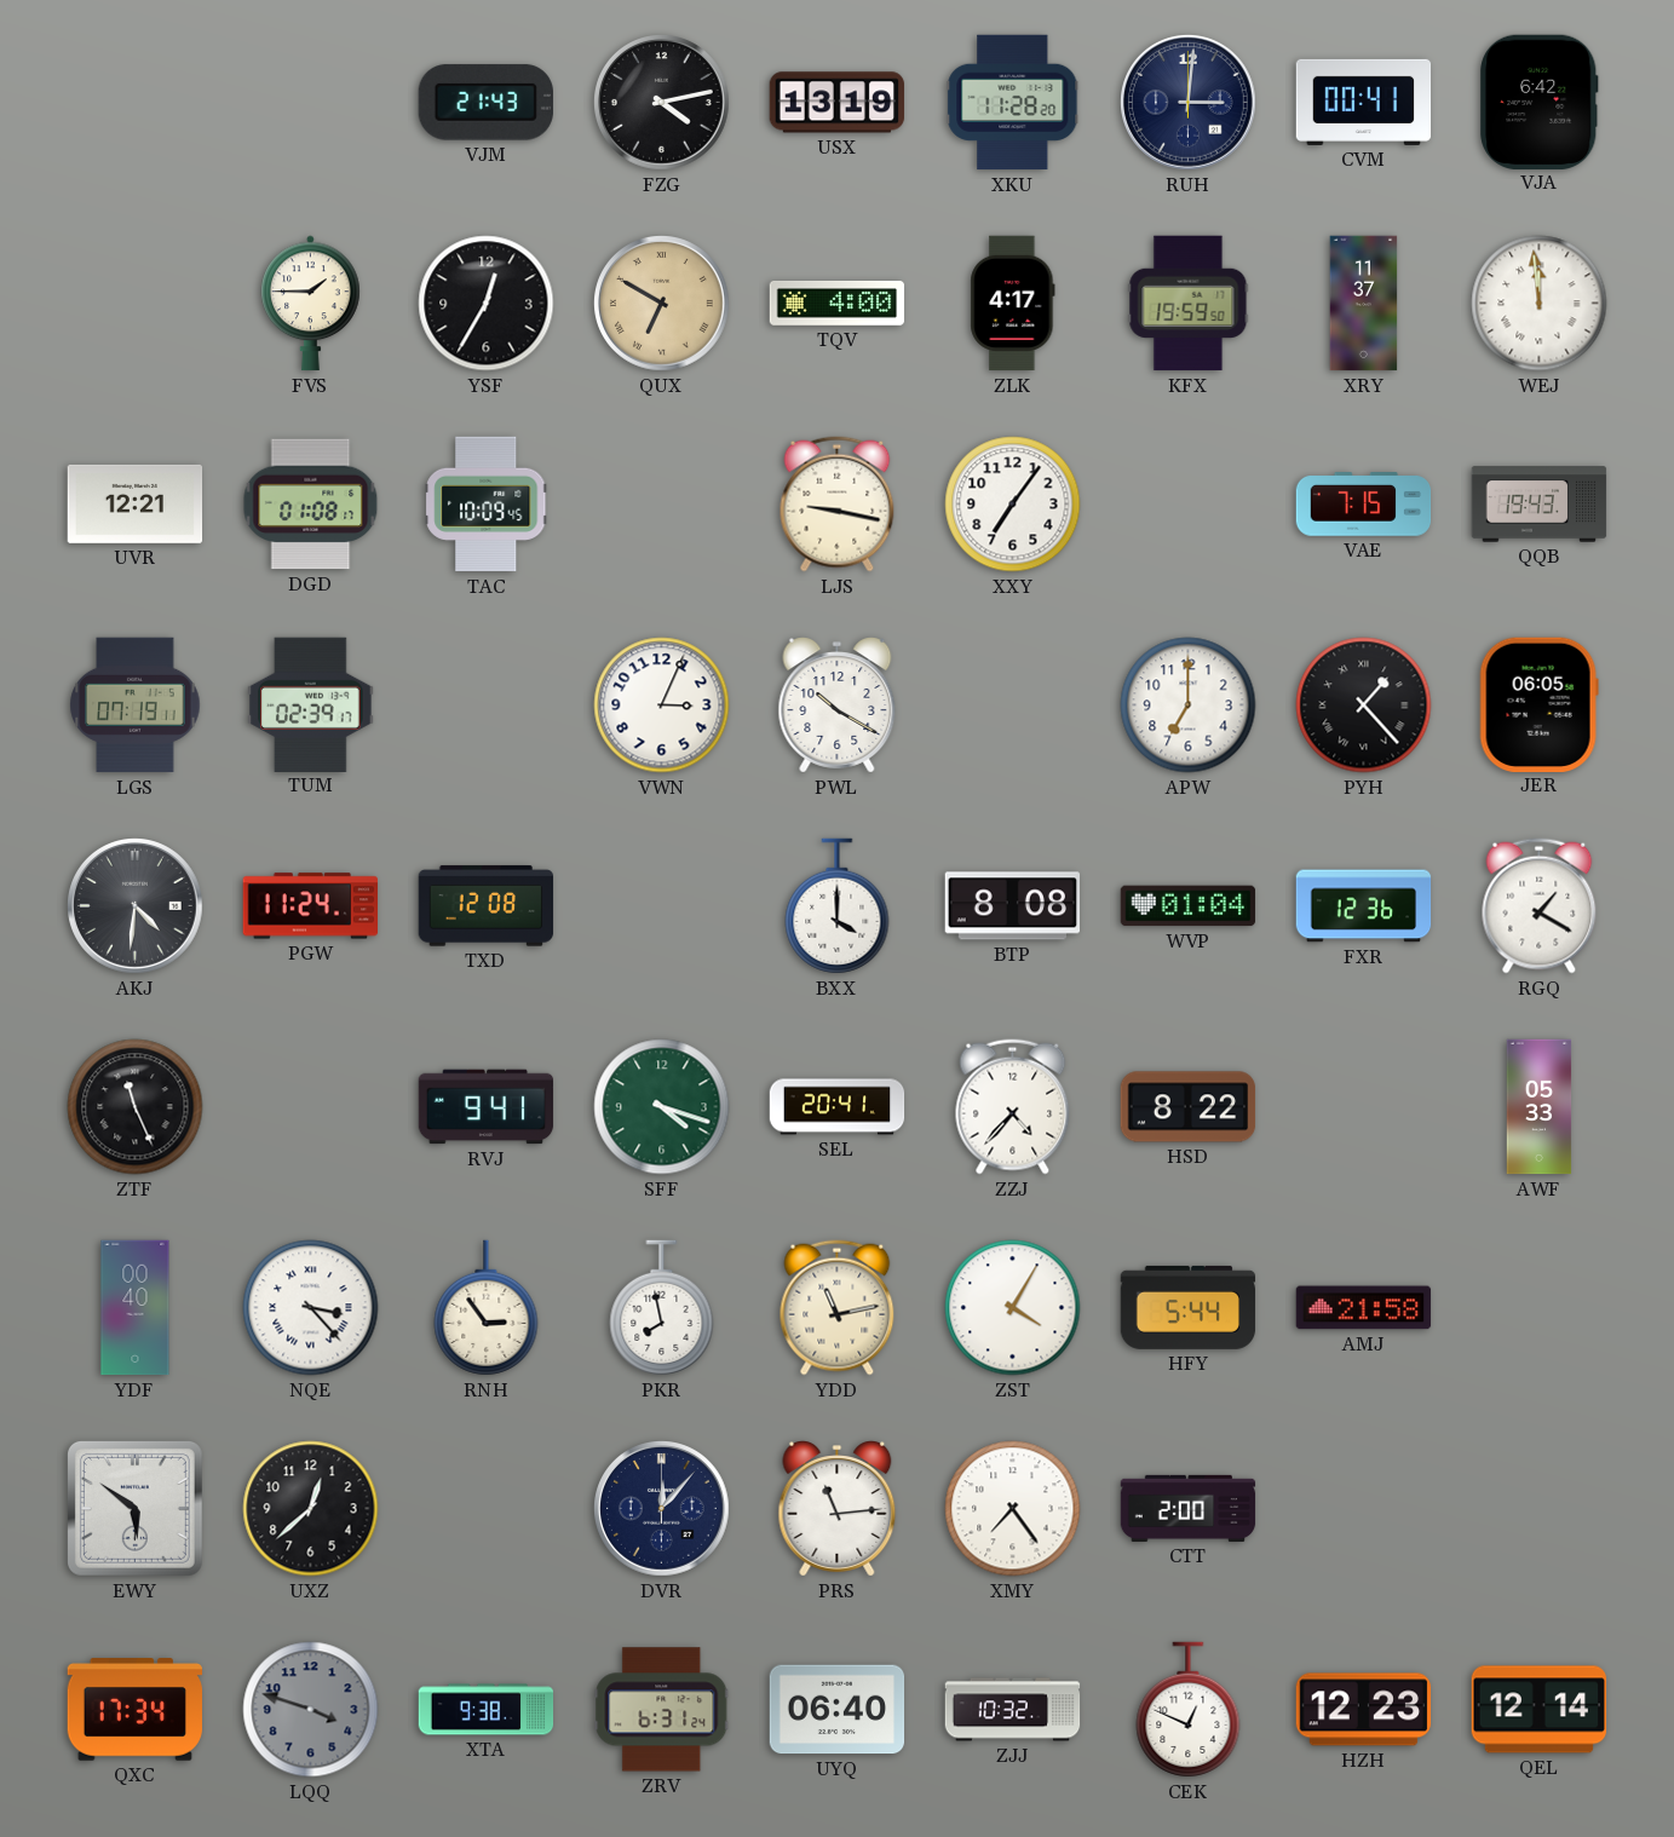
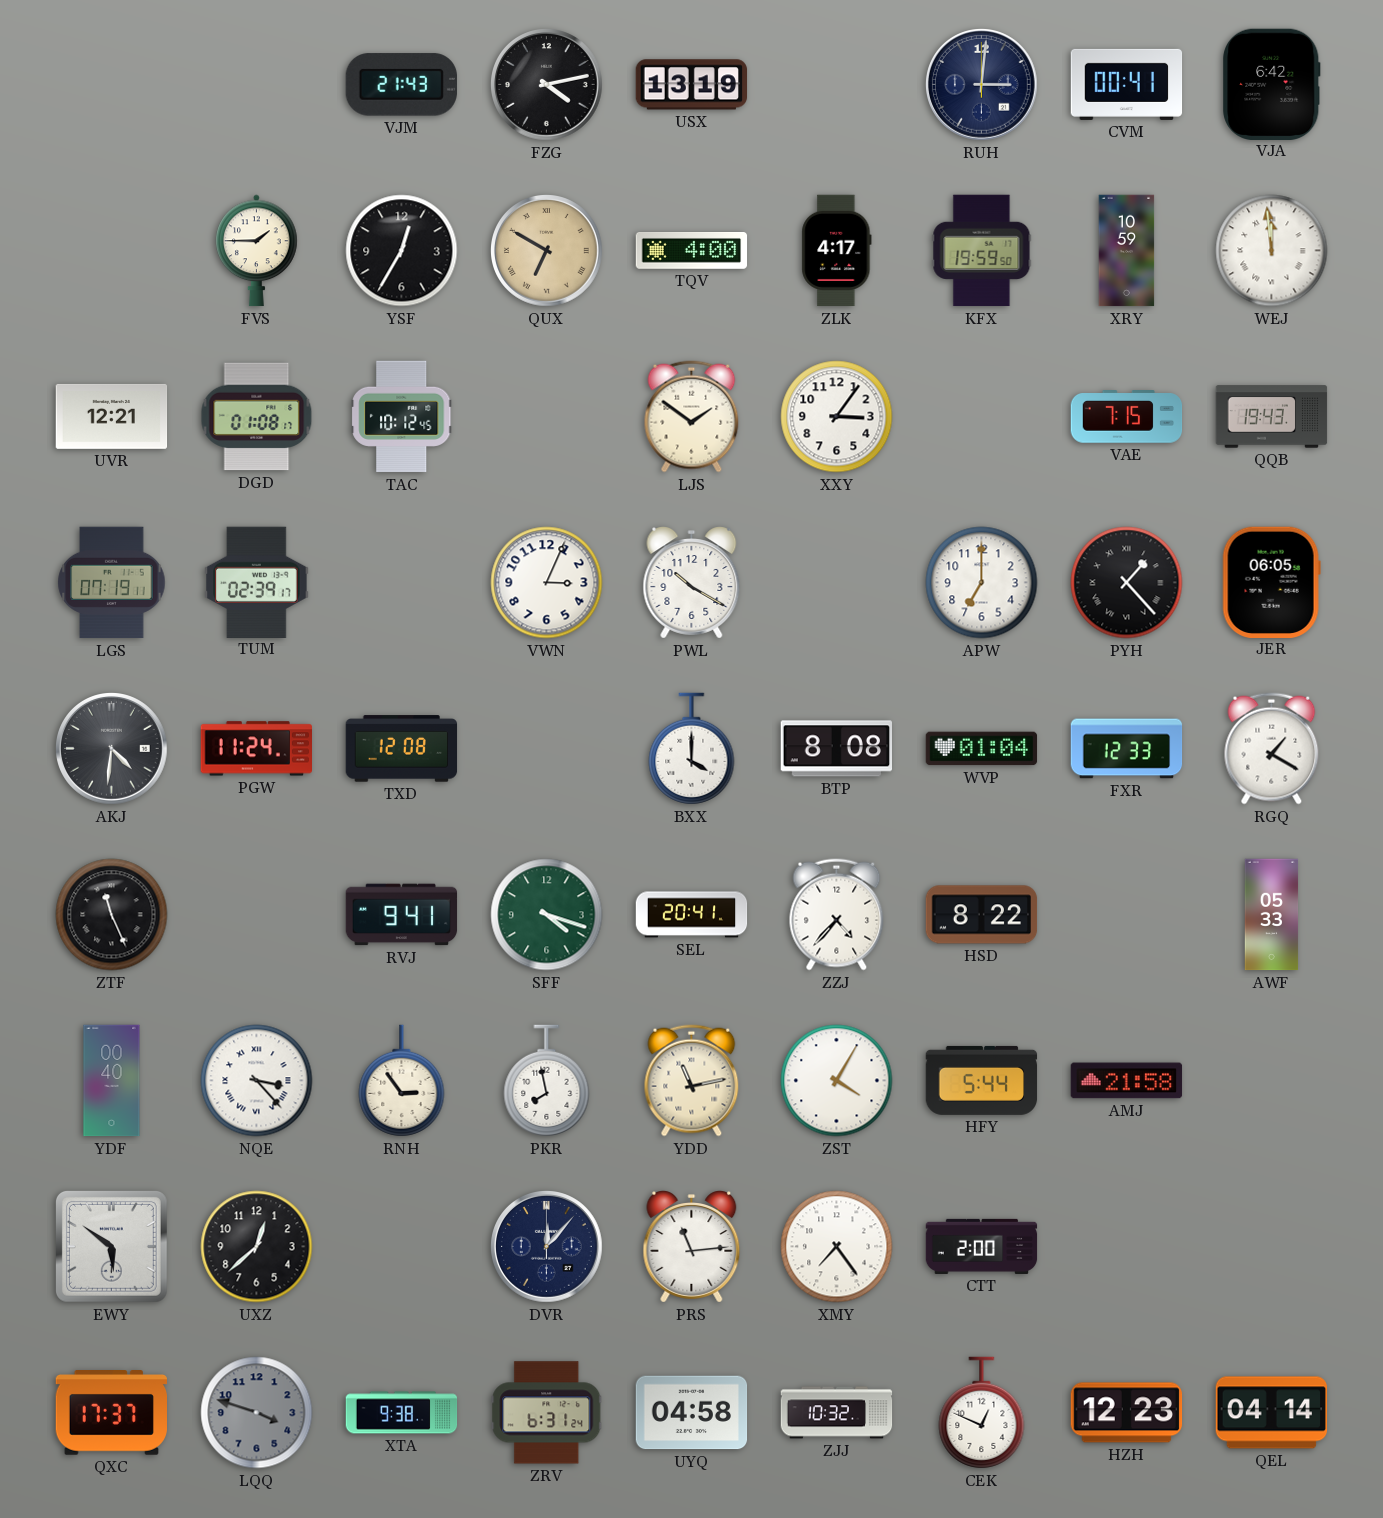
XKU: 11:28 -> none (1013, 103)
XRY: 11:37 -> 10:59 (1127, 251)
TAC: 10:09 -> 10:12 (402, 417)
LJS: 9:17 -> 1:51 (692, 417)
XXY: 7:06 -> 3:06 (837, 417)
FXR: 12:36 -> 12:33 (1127, 749)
QXC: 17:34 -> 17:37 (111, 1413)
UYQ: 06:40 -> 04:58 (692, 1413)
QEL: 12:14 -> 04:14 (1272, 1413)
